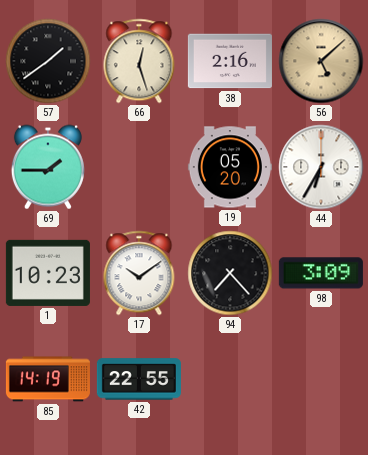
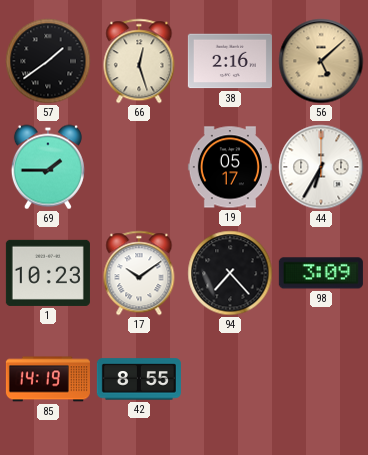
19: 05:20 -> 05:17 (230, 167)
42: 22:55 -> 8:55 (139, 379)
